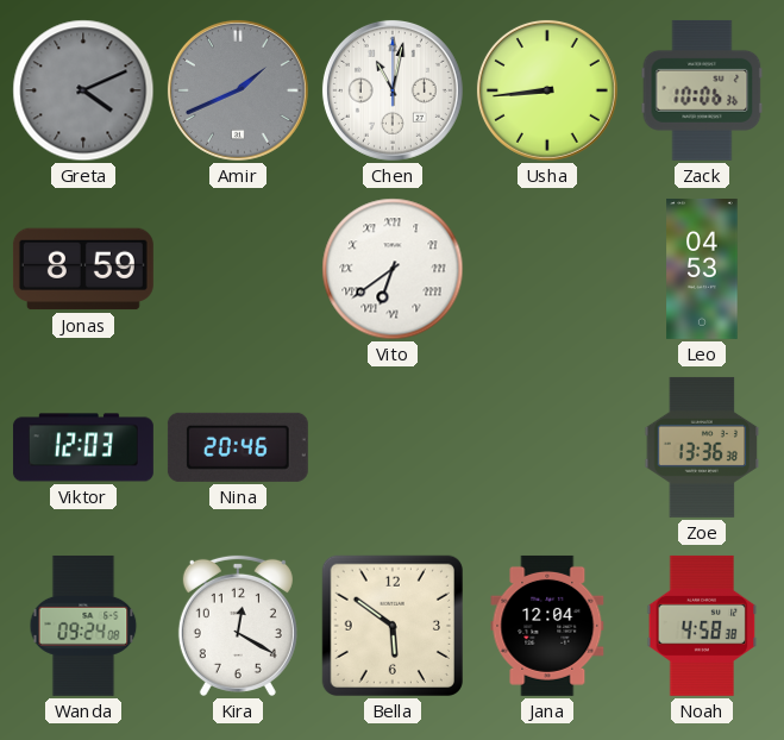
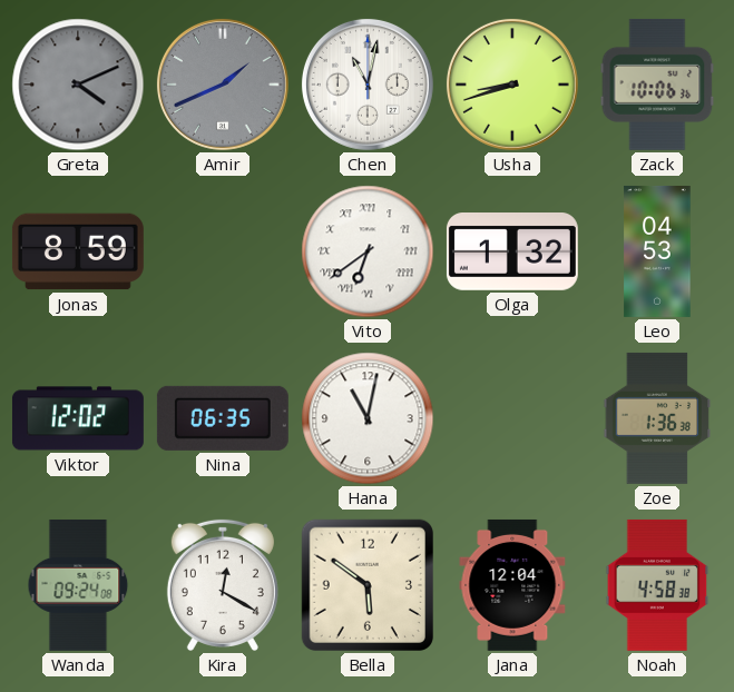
Usha: 8:44 -> 8:42 (512, 85)
Olga: none -> 1:32 (512, 253)
Viktor: 12:03 -> 12:02 (78, 418)
Nina: 20:46 -> 06:35 (223, 418)
Hana: none -> 11:02 (368, 418)
Zoe: 13:36 -> 1:36 (657, 418)
